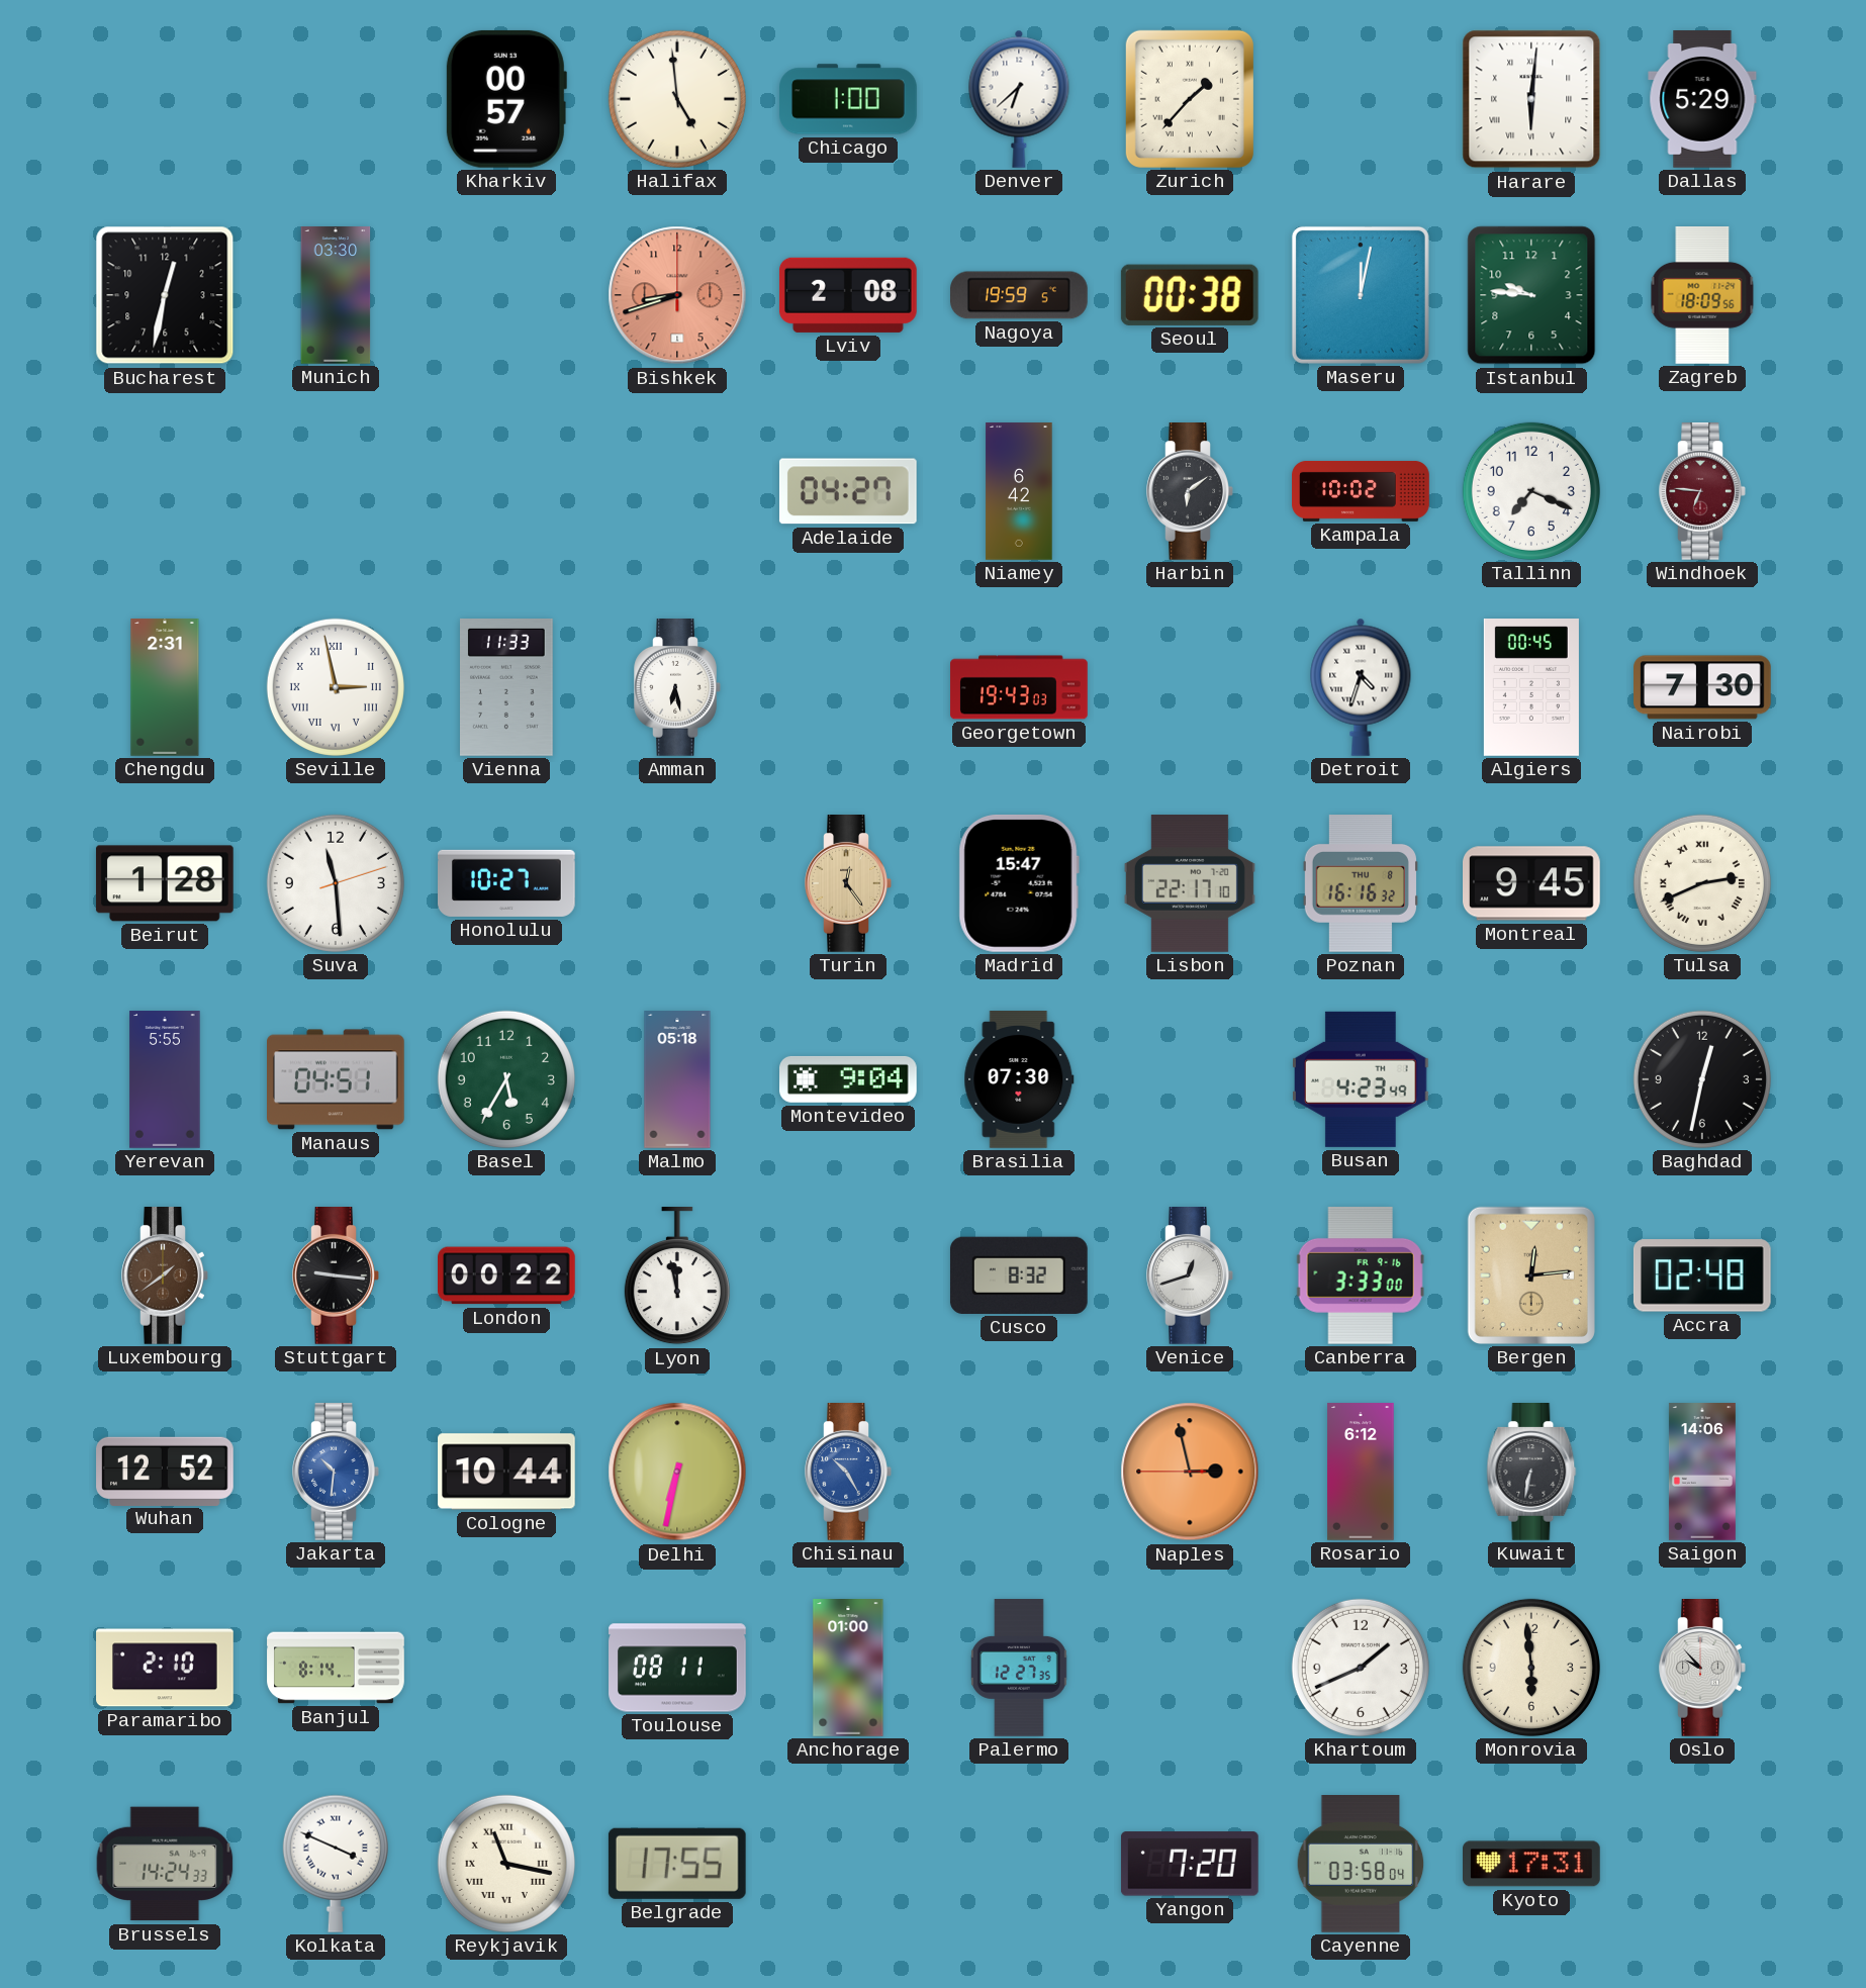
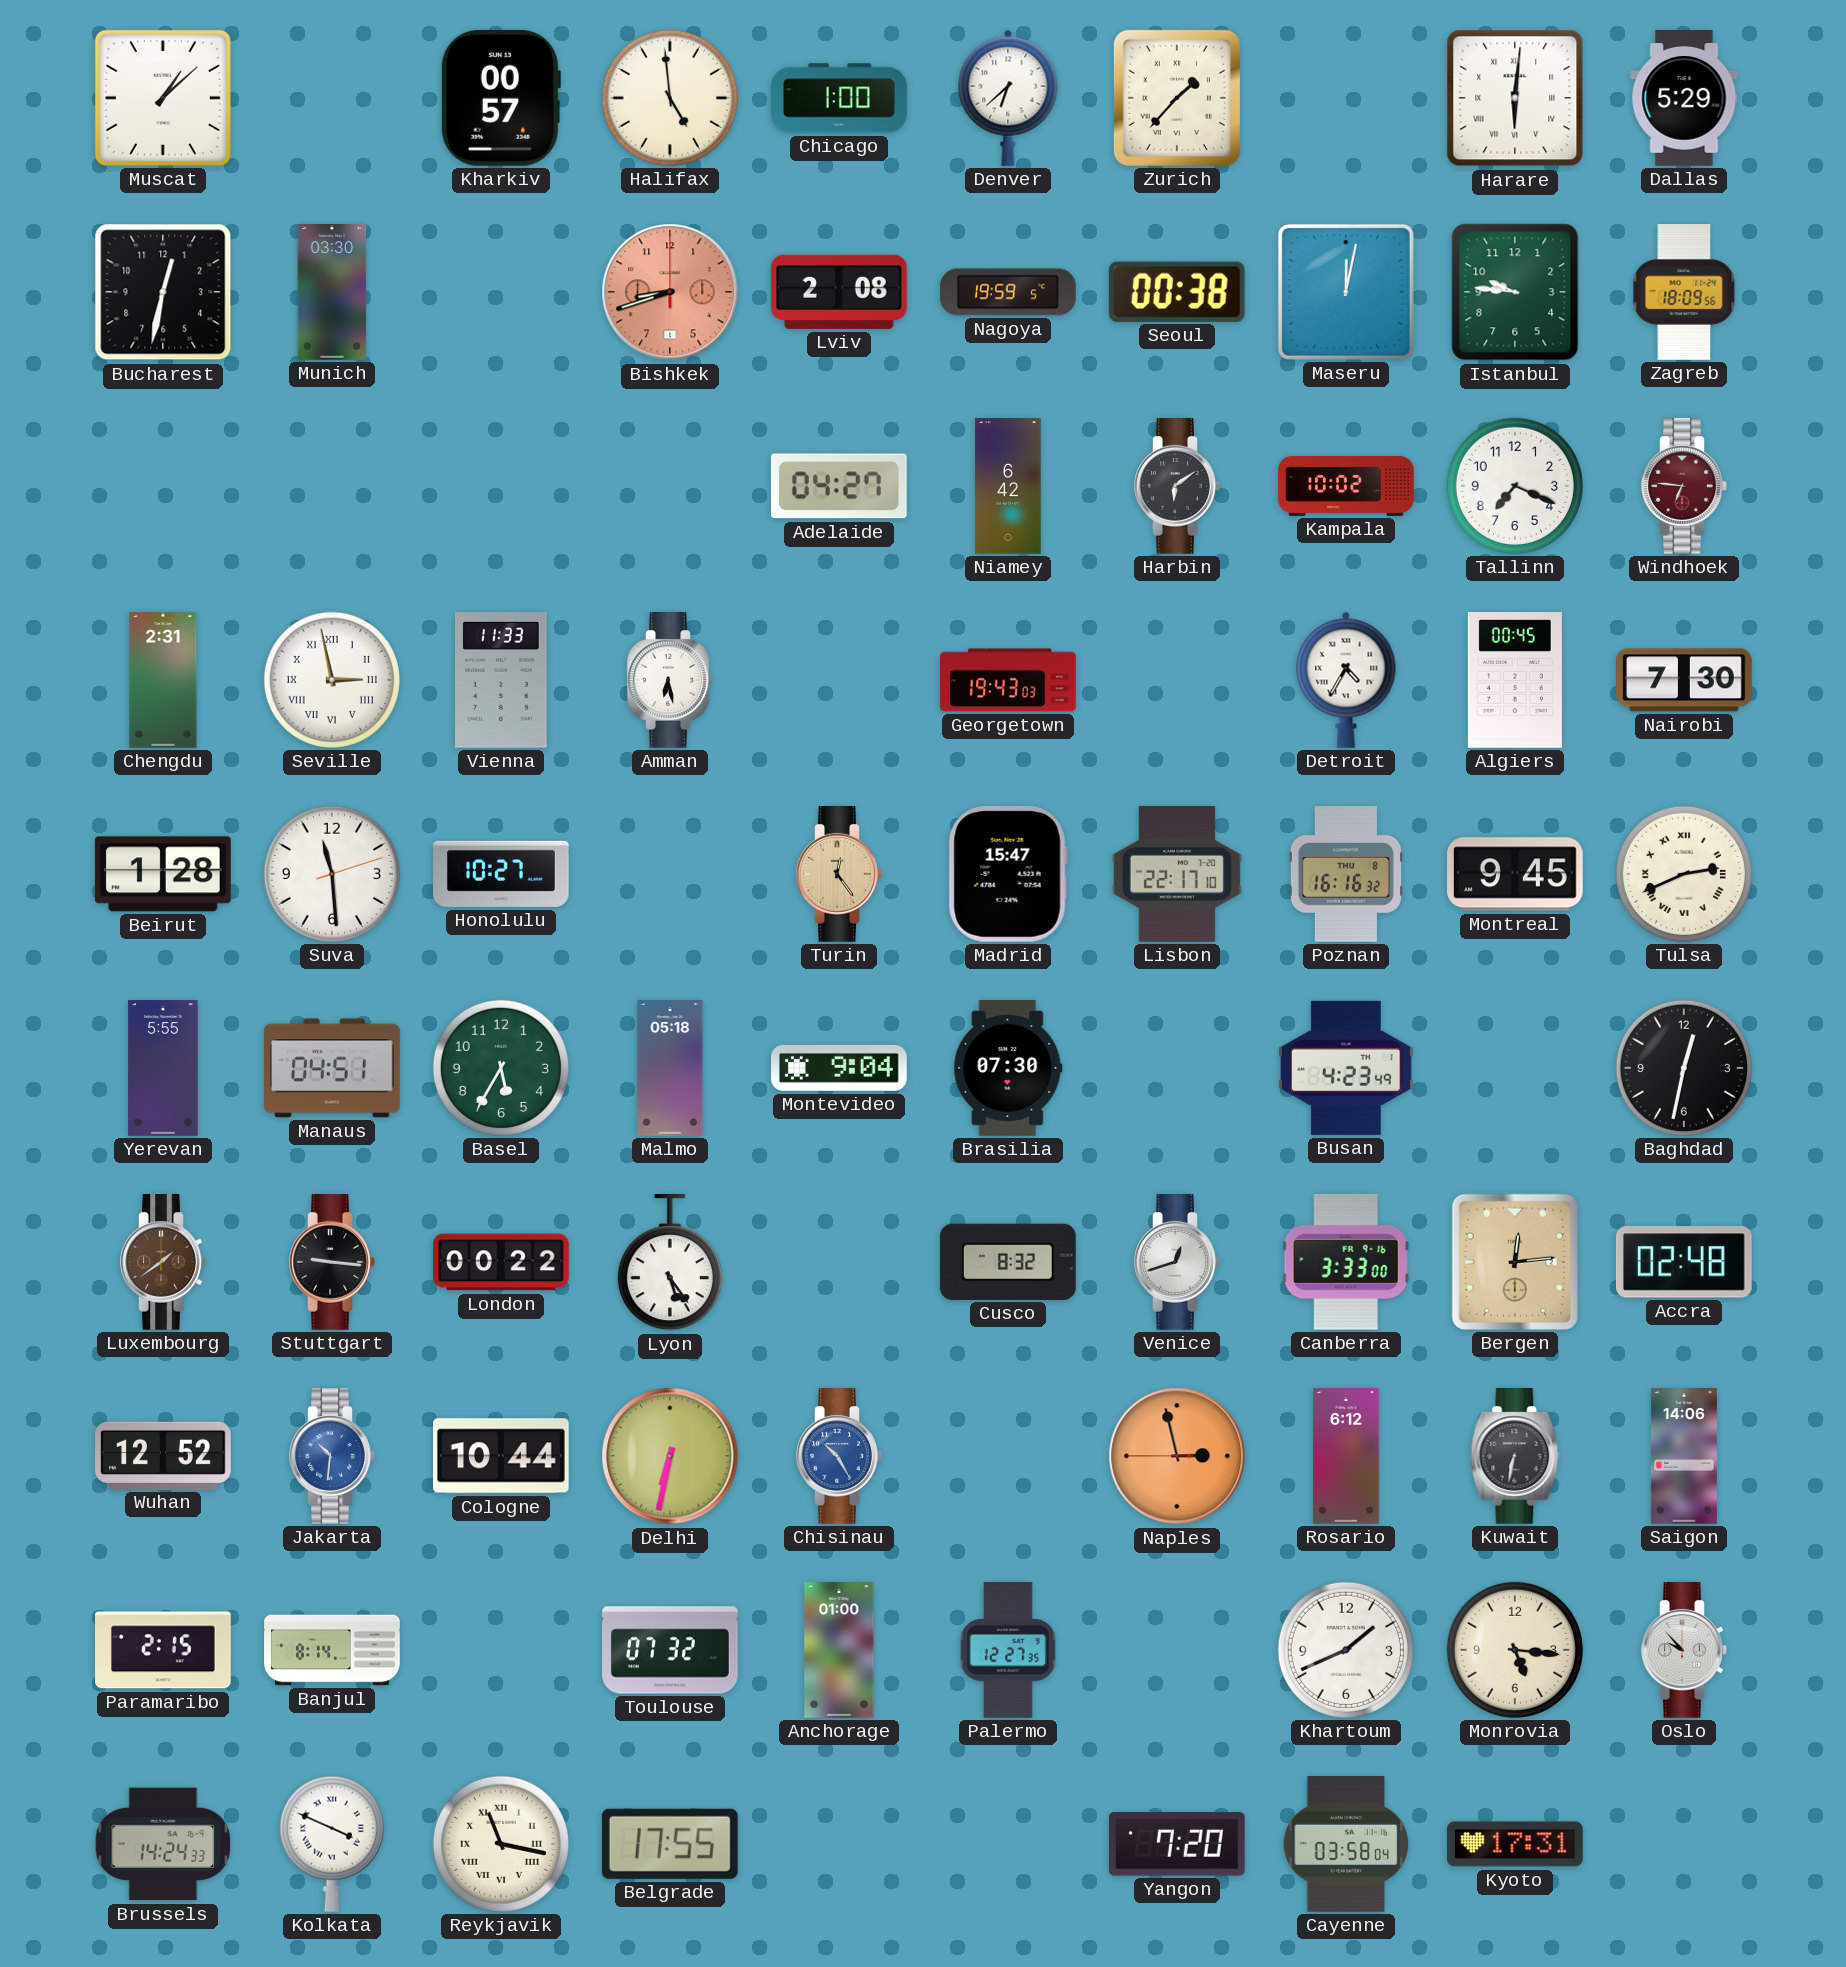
Muscat: none -> 1:08 (163, 98)
Detroit: 4:33 -> 4:35 (1346, 680)
Lyon: 11:58 -> 5:24 (670, 1263)
Paramaribo: 2:10 -> 2:15 (163, 1650)
Toulouse: 08:11 -> 07:32 (670, 1650)
Monrovia: 5:59 -> 5:16 (1515, 1650)
